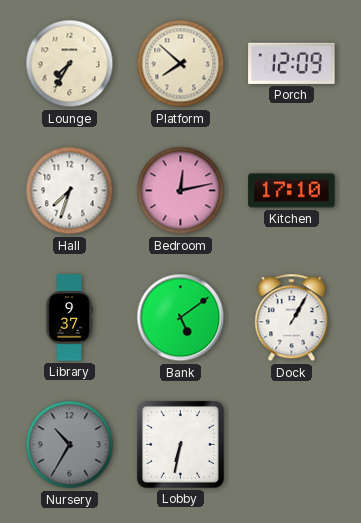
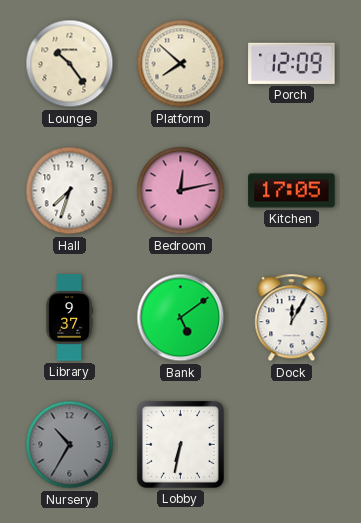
Lounge: 7:35 -> 10:24 (70, 64)
Kitchen: 17:10 -> 17:05 (292, 191)
Dock: 1:05 -> 12:05 (292, 318)
